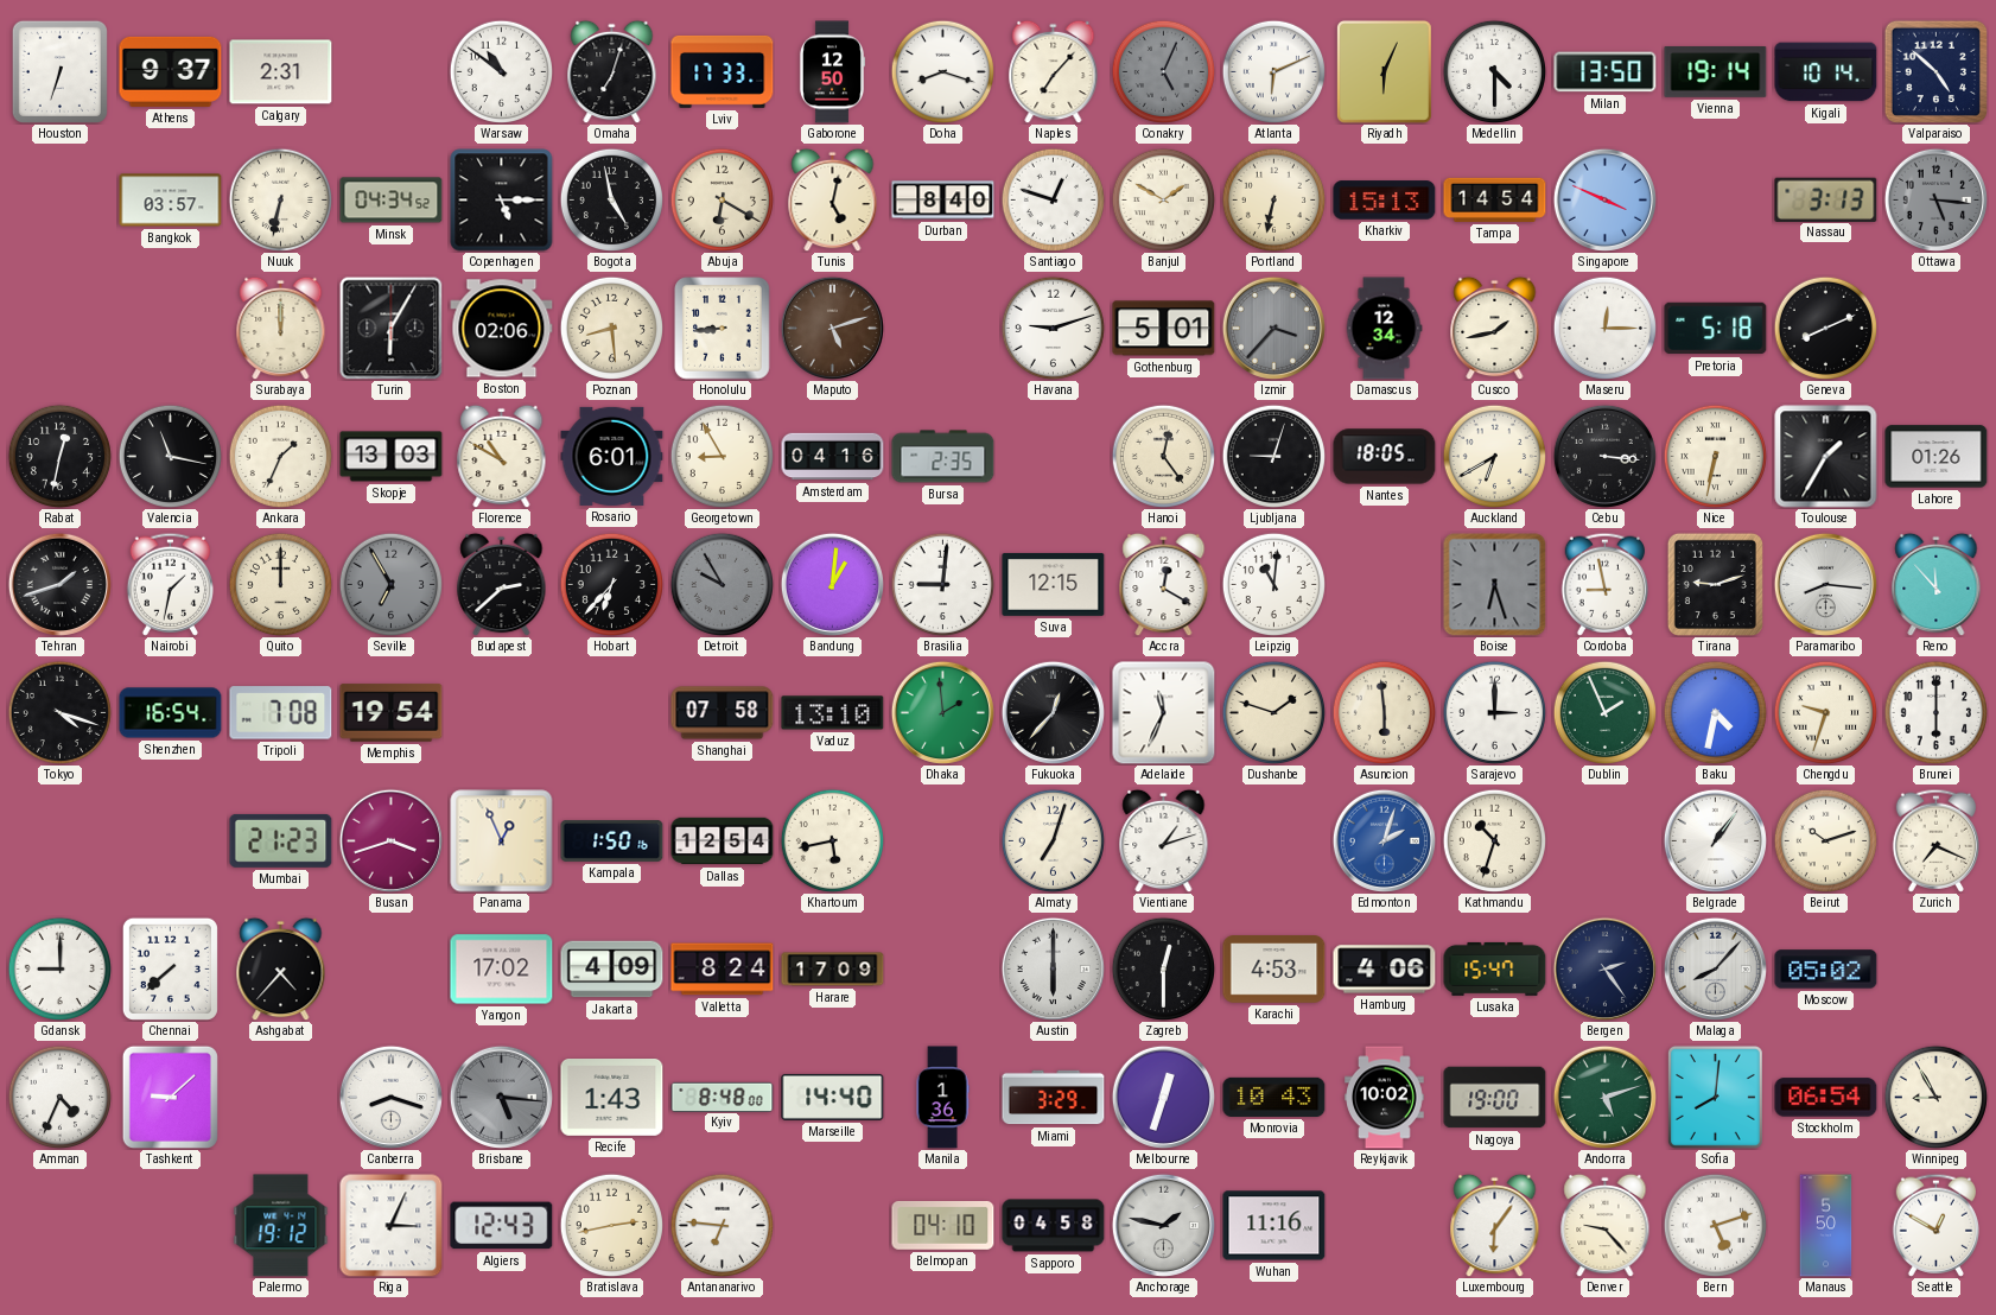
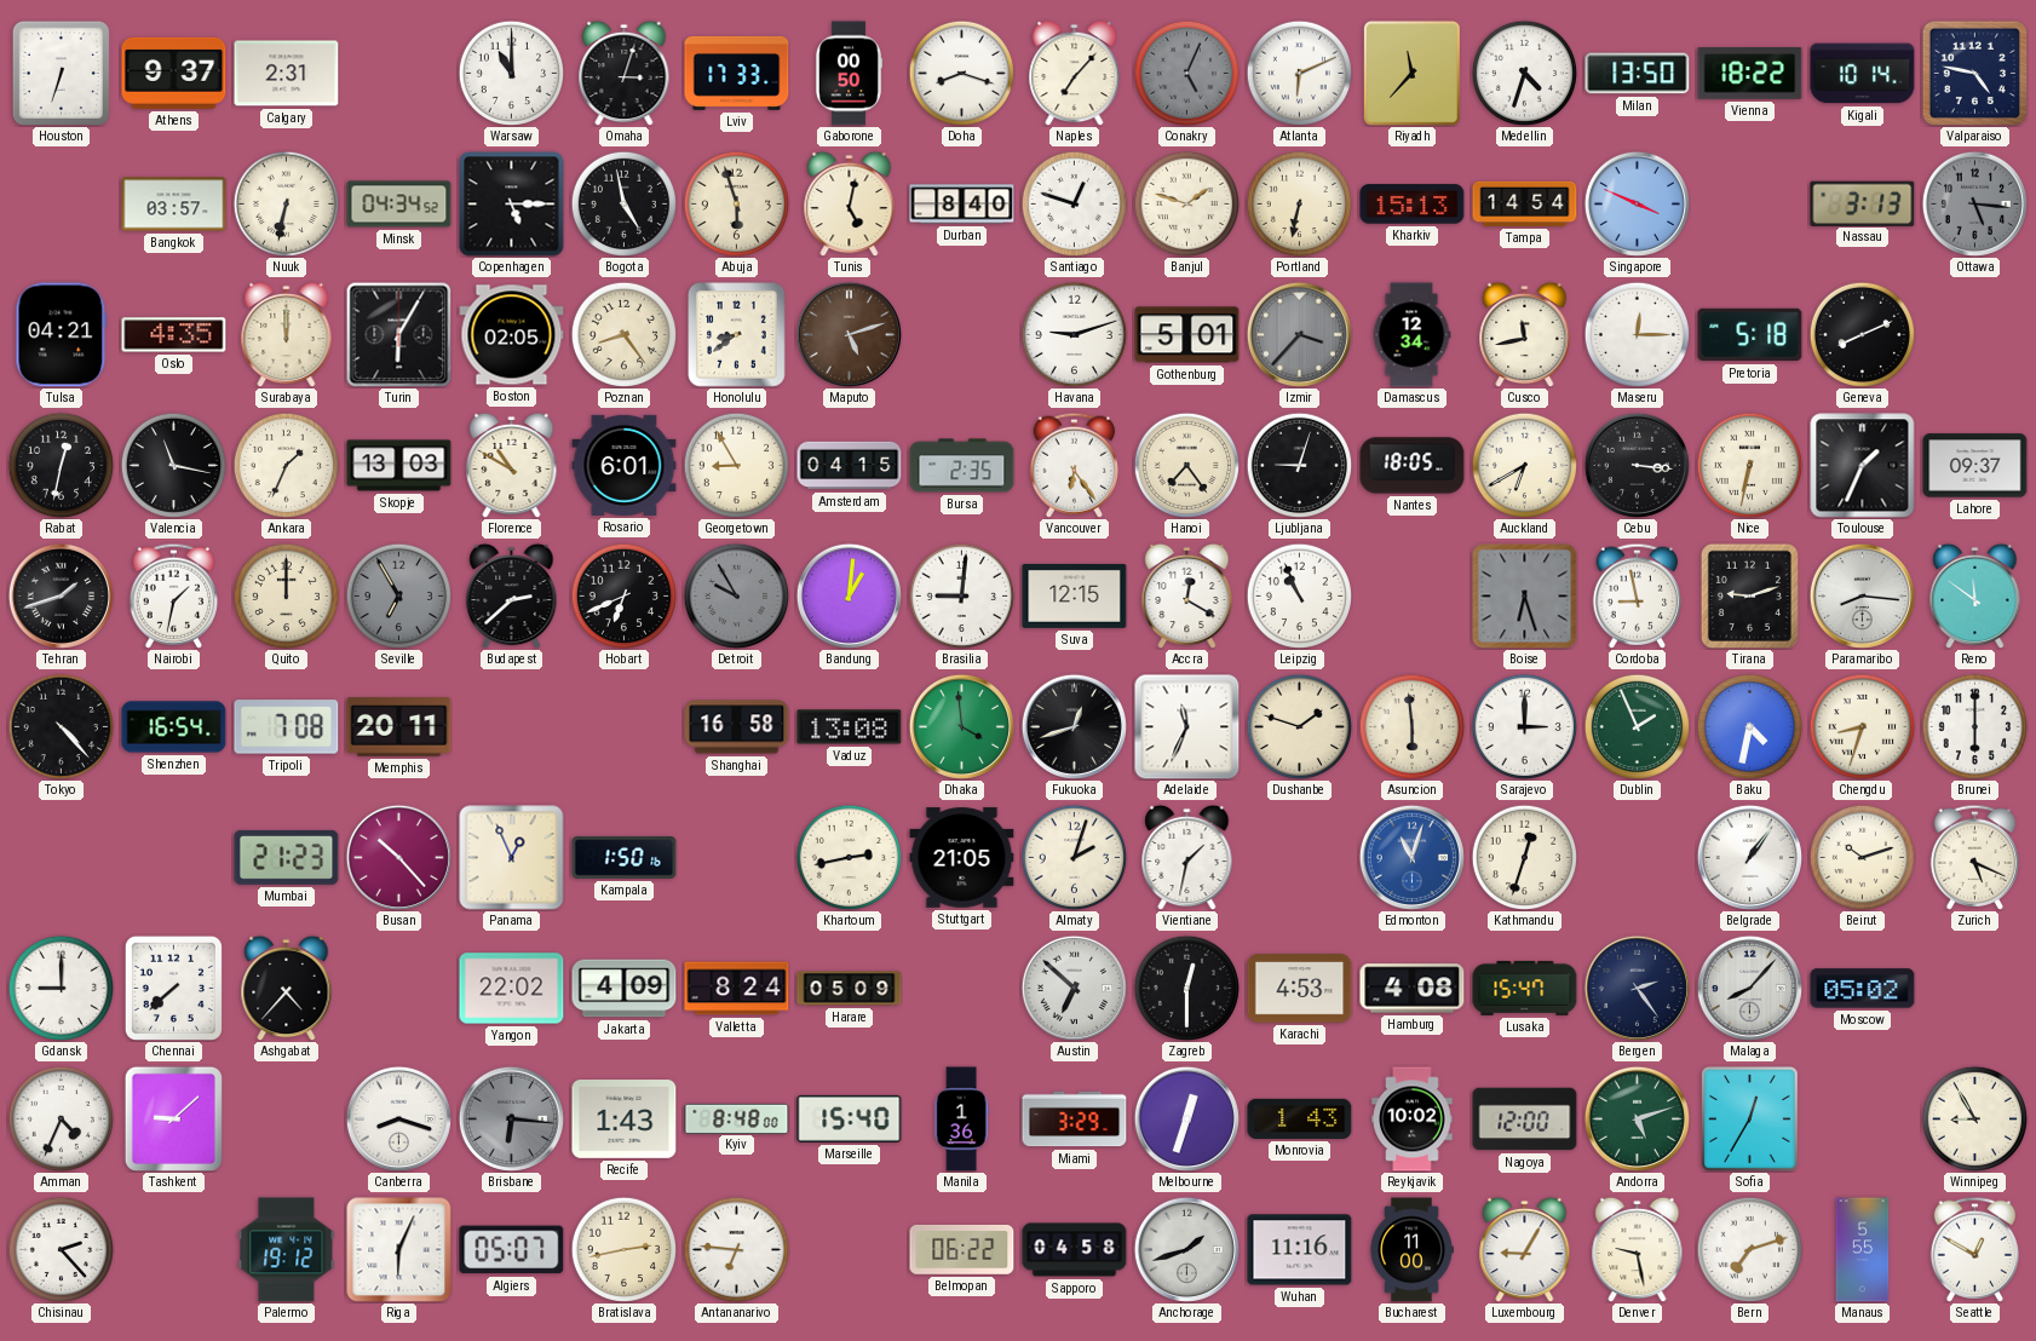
Warsaw: 10:51 -> 11:00 (511, 73)
Omaha: 7:03 -> 3:03 (625, 73)
Gaborone: 12:50 -> 00:50 (849, 74)
Riyadh: 6:04 -> 11:37 (1411, 73)
Medellin: 4:30 -> 4:33 (1524, 73)
Vienna: 19:14 -> 18:22 (1750, 74)
Valparaiso: 4:52 -> 4:47 (1974, 73)
Abuja: 6:20 -> 5:57 (736, 203)
Banjul: 1:50 -> 1:48 (1186, 203)
Tulsa: none -> 04:21 (62, 335)
Oslo: none -> 4:35 (174, 335)
Boston: 02:06 -> 02:05 (512, 335)
Poznan: 8:29 -> 8:24 (623, 334)
Honolulu: 8:44 -> 8:39 (737, 335)
Cusco: 1:43 -> 11:43 (1525, 334)
Amsterdam: 04:16 -> 04:15 (850, 466)
Vancouver: none -> 6:24 (1074, 465)
Hanoi: 12:24 -> 7:24 (1186, 465)
Toulouse: 1:35 -> 1:34 (1863, 466)
Lahore: 01:26 -> 09:37 (1975, 466)
Hobart: 6:37 -> 6:41 (623, 595)
Leipzig: 11:01 -> 10:56 (1299, 595)
Reno: 11:53 -> 11:51 (1975, 595)
Tokyo: 4:18 -> 4:23 (61, 726)
Memphis: 19:54 -> 20:11 (399, 727)
Shanghai: 07:58 -> 16:58 (737, 727)
Vaduz: 13:10 -> 13:08 (850, 727)
Dhaka: 1:59 -> 3:59 (961, 726)
Fukuoka: 12:37 -> 12:42 (1074, 726)
Chengdu: 9:33 -> 8:33 (1862, 726)
Busan: 3:42 -> 10:23 (398, 857)
Dallas: 12:54 -> none (723, 841)
Khartoum: 5:43 -> 2:43 (849, 857)
Stuttgart: none -> 21:05 (962, 858)
Almaty: 7:03 -> 2:03 (1074, 857)
Vientiane: 1:12 -> 1:32 (1187, 857)
Edmonton: 2:03 -> 11:03 (1411, 857)
Kathmandu: 10:33 -> 12:33 (1524, 857)
Zurich: 7:19 -> 5:19 (1974, 857)
Yangon: 17:02 -> 22:02 (512, 989)
Harare: 17:09 -> 05:09 (850, 989)
Austin: 6:00 -> 6:52 (1074, 988)
Hamburg: 4:06 -> 4:08 (1413, 989)
Brisbane: 5:16 -> 6:16 (511, 1118)
Marseille: 14:40 -> 15:40 (850, 1118)
Monrovia: 10:43 -> 1:43 (1300, 1118)
Nagoya: 19:00 -> 12:00 (1525, 1120)
Sofia: 8:01 -> 12:35 (1749, 1118)
Stockholm: 06:54 -> none (1826, 1098)
Chisinau: none -> 2:23 (61, 1249)
Riga: 3:04 -> 6:04 (399, 1250)
Algiers: 12:43 -> 05:07 (512, 1250)
Belmopan: 04:10 -> 06:22 (962, 1249)
Anchorage: 1:47 -> 1:42 (1186, 1249)
Bucharest: none -> 11:00 (1411, 1250)
Luxembourg: 6:06 -> 9:05 (1525, 1249)
Denver: 9:23 -> 9:28 (1638, 1249)
Bern: 5:12 -> 7:12 (1749, 1249)
Manaus: 5:50 -> 5:55 (1863, 1250)
